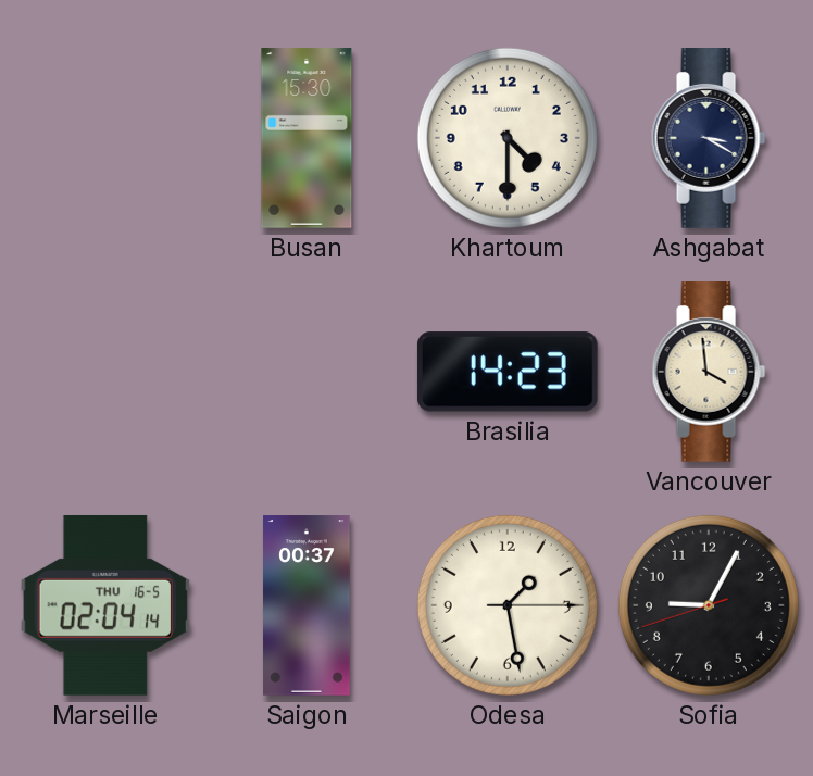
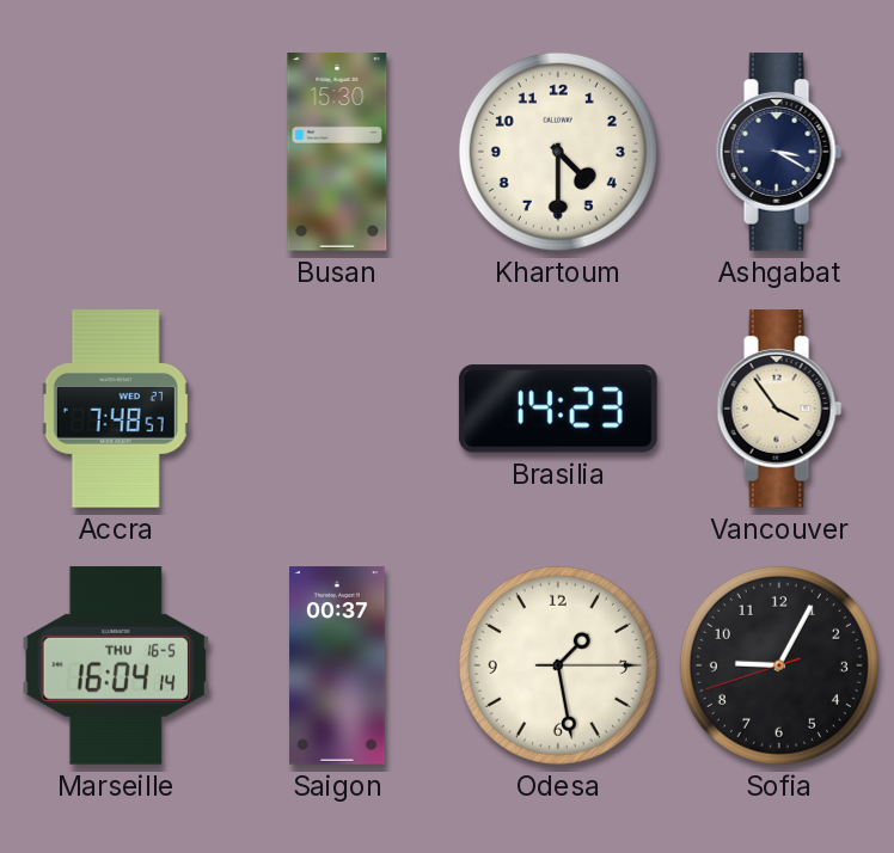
Accra: none -> 7:48 (116, 409)
Vancouver: 3:59 -> 3:54 (779, 410)
Marseille: 02:04 -> 16:04 (116, 665)
